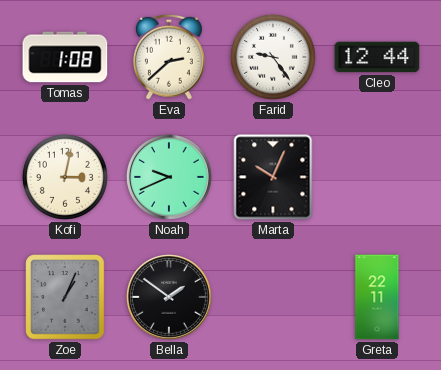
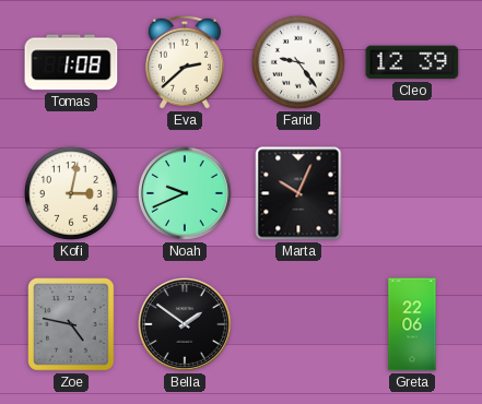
Cleo: 12:44 -> 12:39 (412, 62)
Zoe: 1:04 -> 4:47 (71, 324)
Greta: 22:11 -> 22:06 (412, 324)
